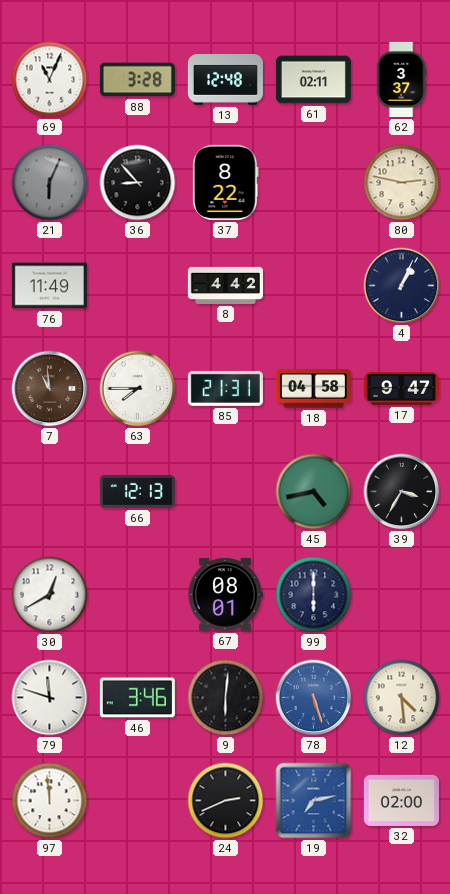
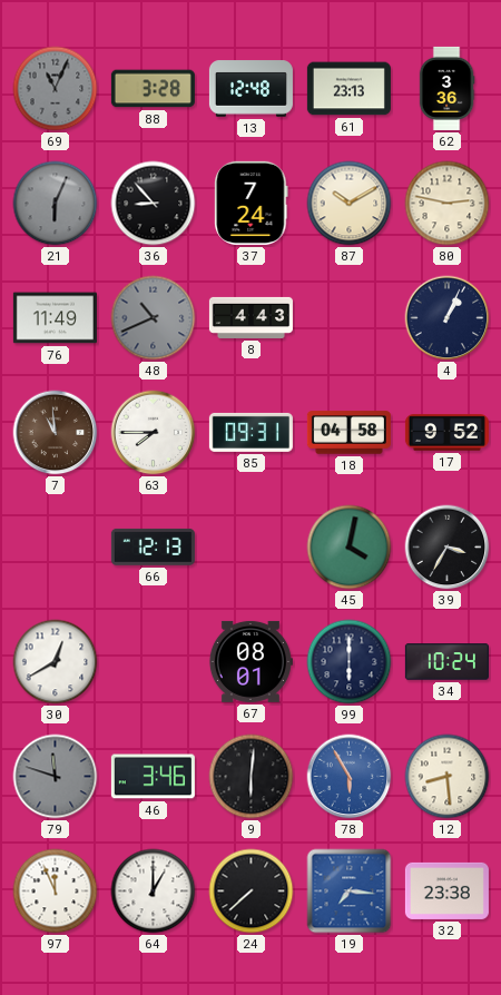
69 dial: white -> grey (56, 89)
61: 02:11 -> 23:13 (348, 89)
62: 3:37 -> 3:36 (446, 88)
37: 8:22 -> 7:24 (252, 203)
87: none -> 10:10 (350, 204)
48: none -> 10:41 (154, 318)
8: 4:42 -> 4:43 (250, 317)
85: 21:31 -> 09:31 (250, 432)
17: 9:47 -> 9:52 (446, 433)
45: 4:43 -> 4:02 (350, 548)
34: none -> 10:24 (446, 662)
79 dial: white -> grey (56, 777)
78: 5:27 -> 5:55 (350, 777)
12: 4:29 -> 8:29 (448, 777)
97: 11:59 -> 11:56 (56, 891)
64: none -> 1:00 (154, 891)
24: 2:41 -> 7:38 (252, 891)
19: 7:13 -> 7:16 (350, 891)
32: 02:00 -> 23:38 (446, 890)
